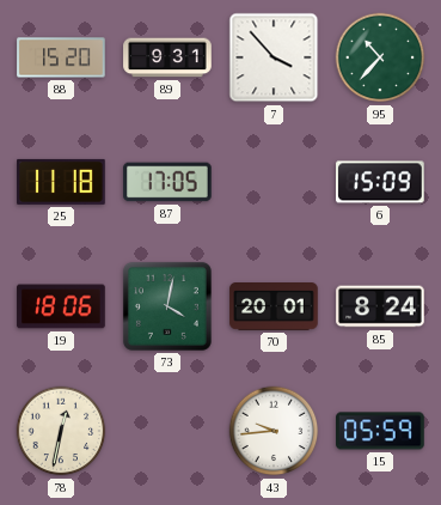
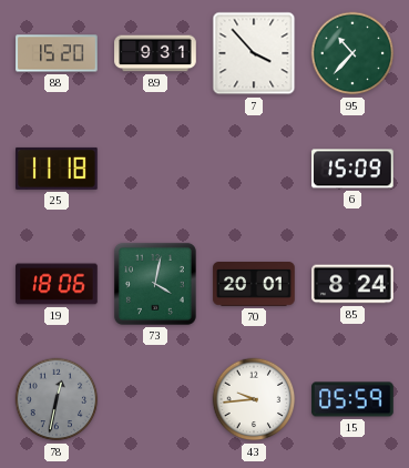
87: 17:05 -> none (167, 182)
78 dial: cream -> grey (57, 399)
